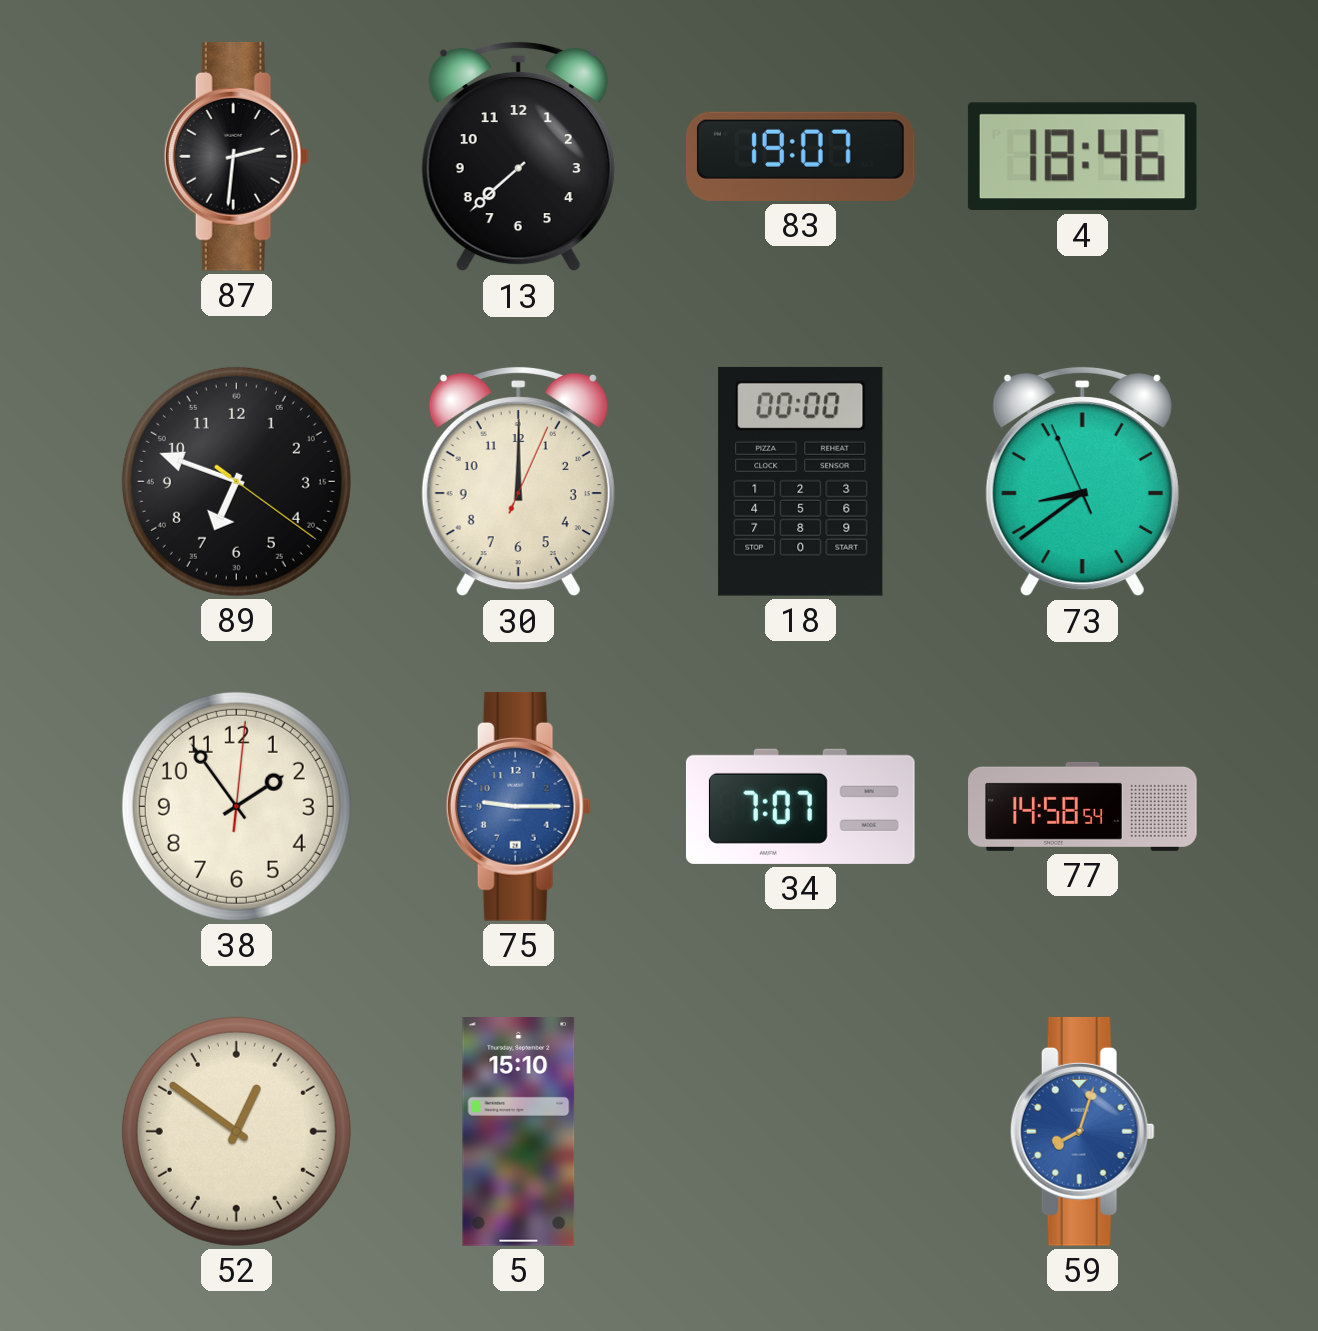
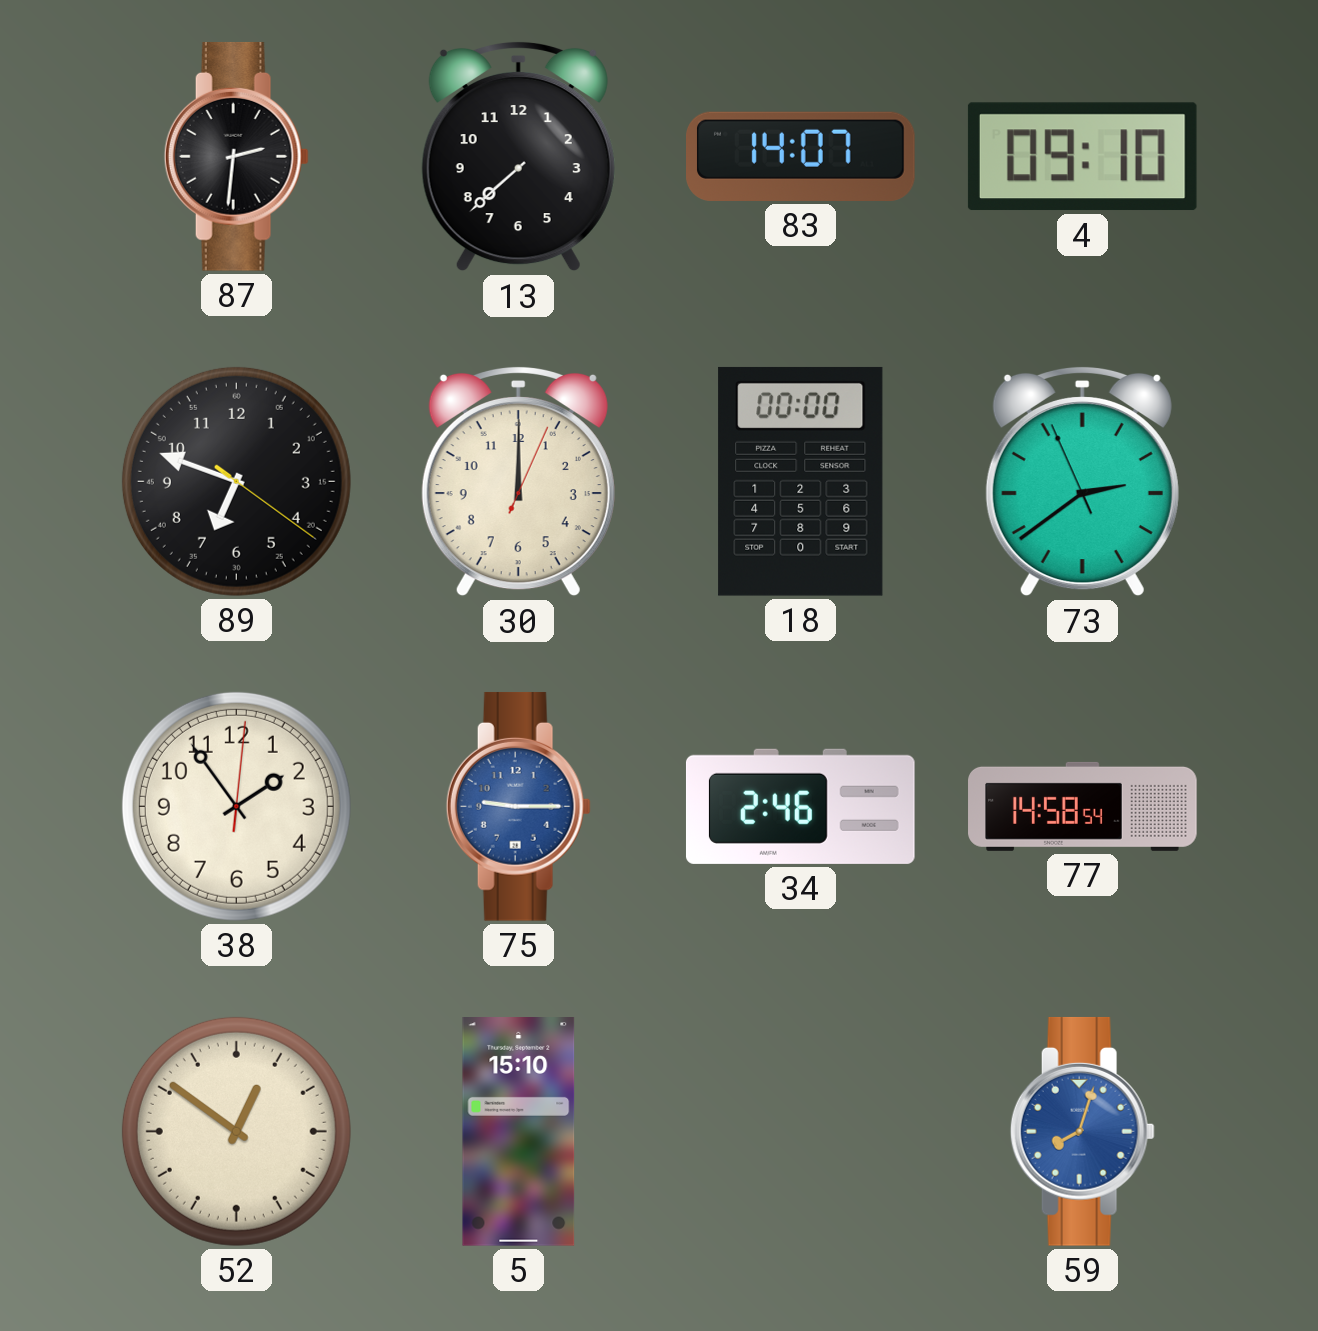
83: 19:07 -> 14:07 (801, 156)
4: 18:46 -> 09:10 (1082, 157)
73: 8:38 -> 2:38 (1082, 481)
34: 7:07 -> 2:46 (800, 806)
